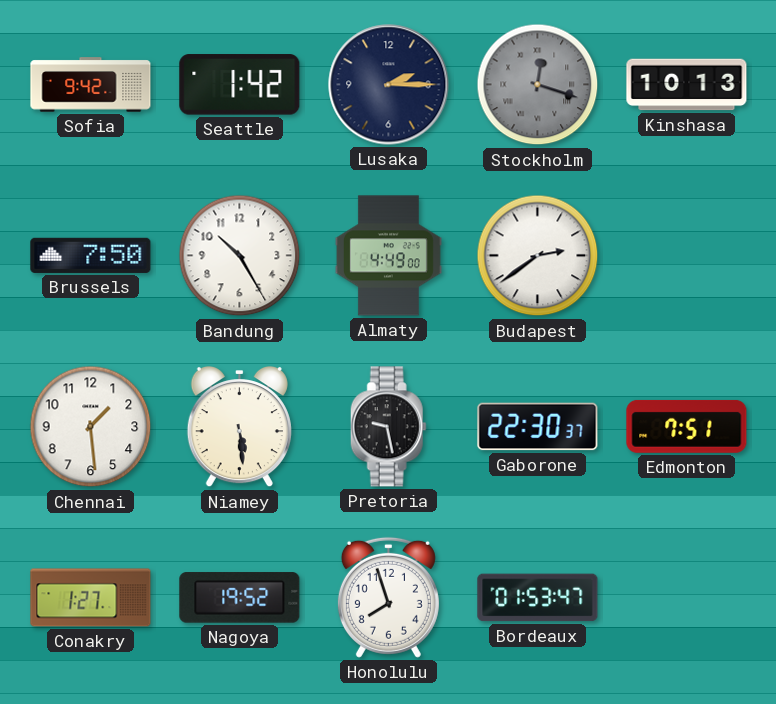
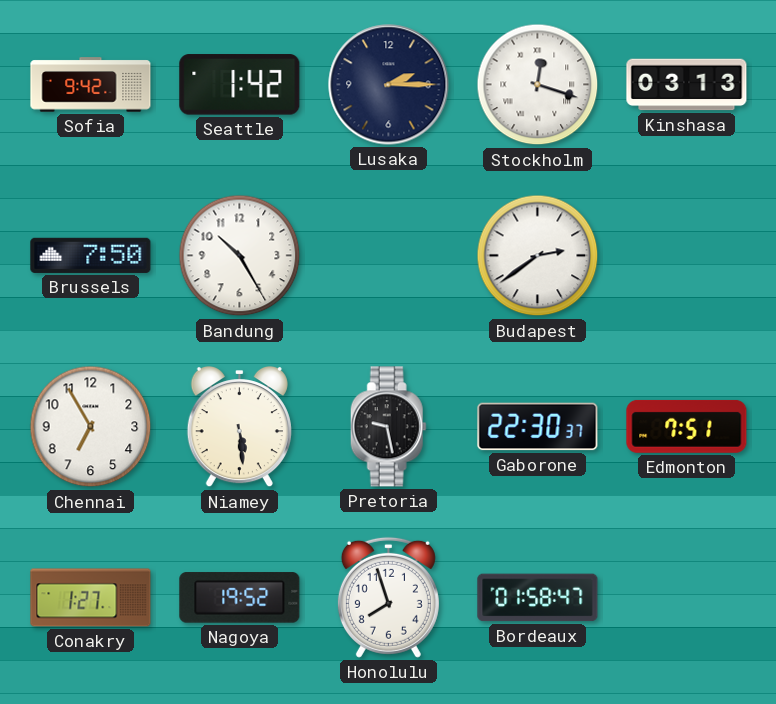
Stockholm dial: grey -> white (538, 85)
Kinshasa: 10:13 -> 03:13 (687, 85)
Almaty: 4:49 -> none (388, 256)
Chennai: 1:29 -> 6:55 (91, 427)
Bordeaux: 01:53 -> 01:58 (538, 598)
